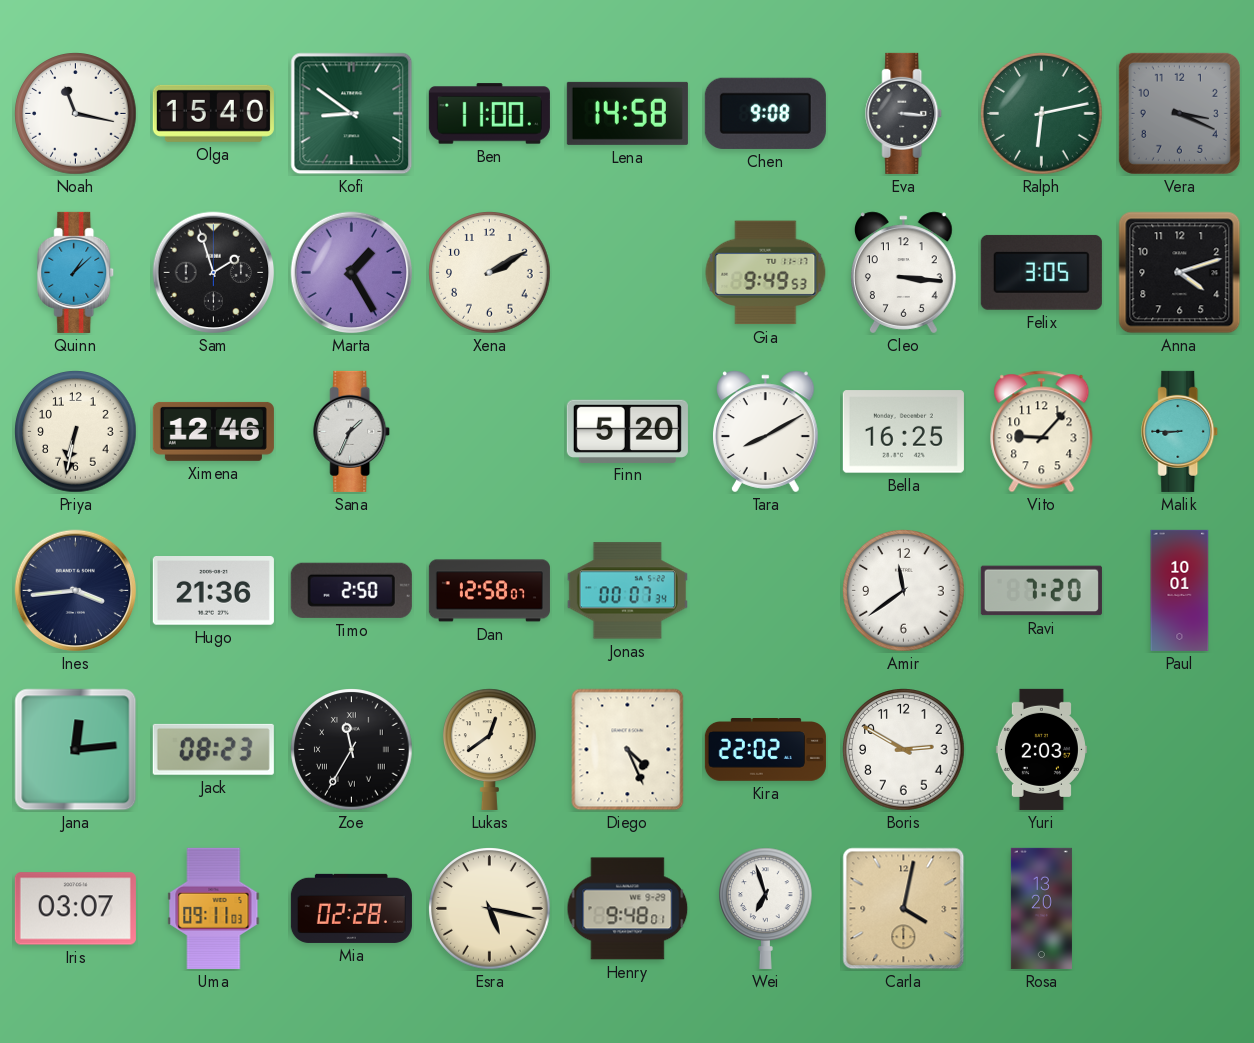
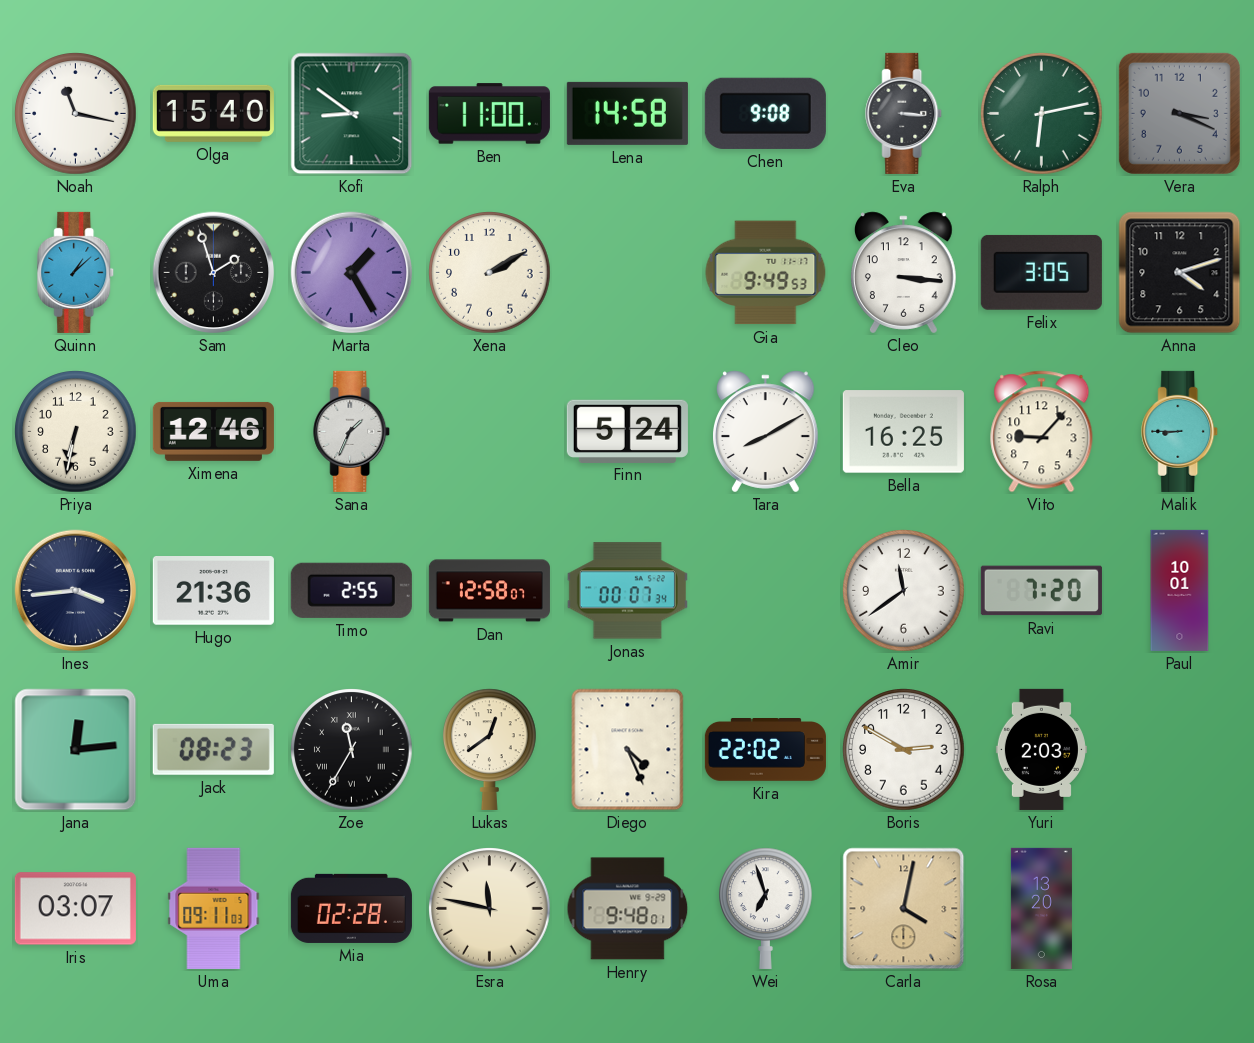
Finn: 5:20 -> 5:24 (627, 431)
Timo: 2:50 -> 2:55 (351, 590)
Esra: 5:17 -> 11:47 (490, 909)
